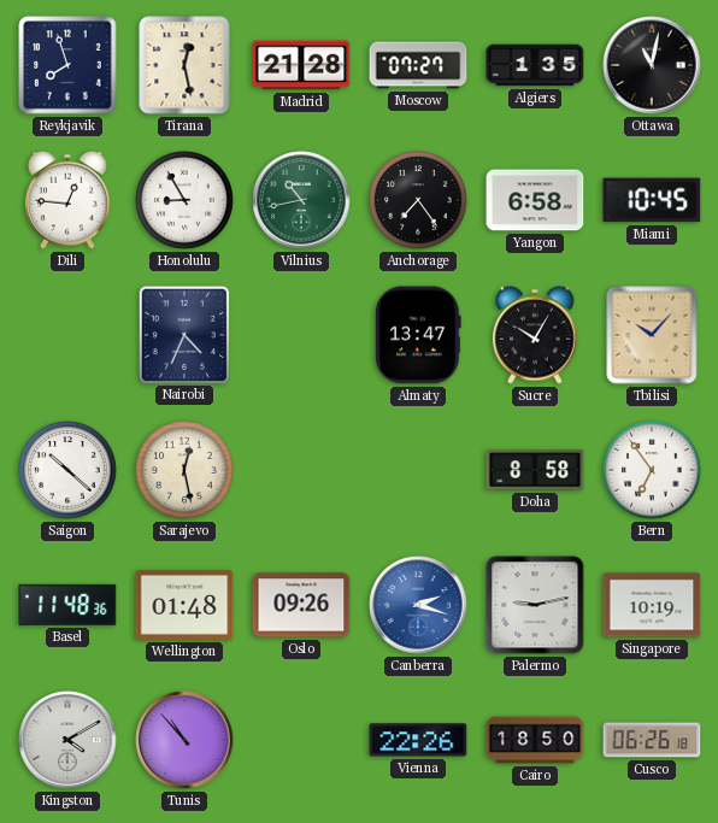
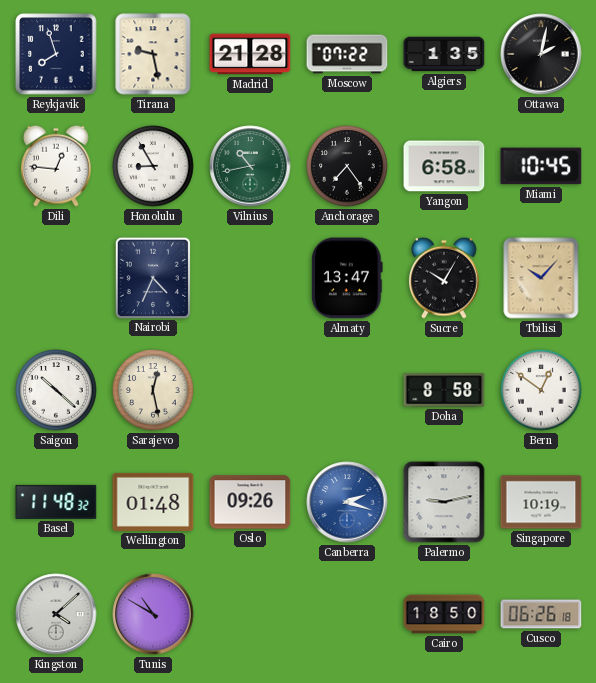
Tirana: 12:28 -> 9:28 (153, 54)
Moscow: 07:27 -> 07:22 (347, 54)
Ottawa: 11:02 -> 2:02 (541, 54)
Bern: 6:54 -> 12:51 (541, 390)
Basel: 11:48:36 -> 11:48:32 (56, 502)
Kingston: 4:10 -> 4:08 (56, 614)
Tunis: 10:53 -> 10:50 (153, 614)
Vienna: 22:26 -> none (418, 740)
